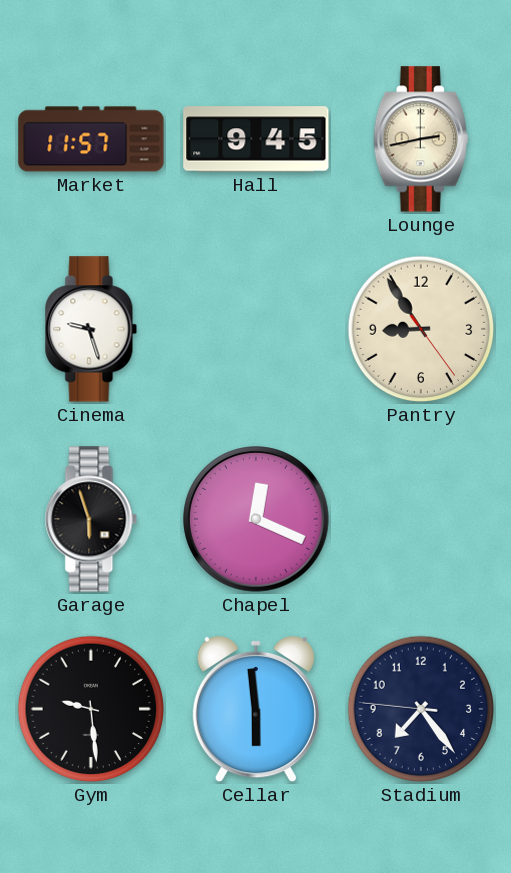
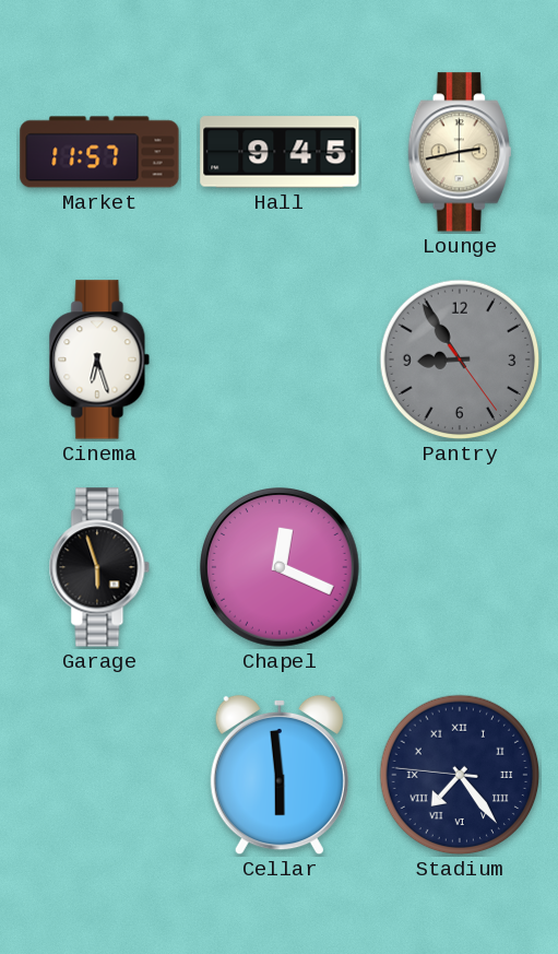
Cinema: 9:27 -> 6:27 (99, 360)
Pantry dial: cream -> grey (460, 360)
Gym: 9:29 -> none (91, 709)
Stadium numerals: Arabic -> Roman (460, 775)
